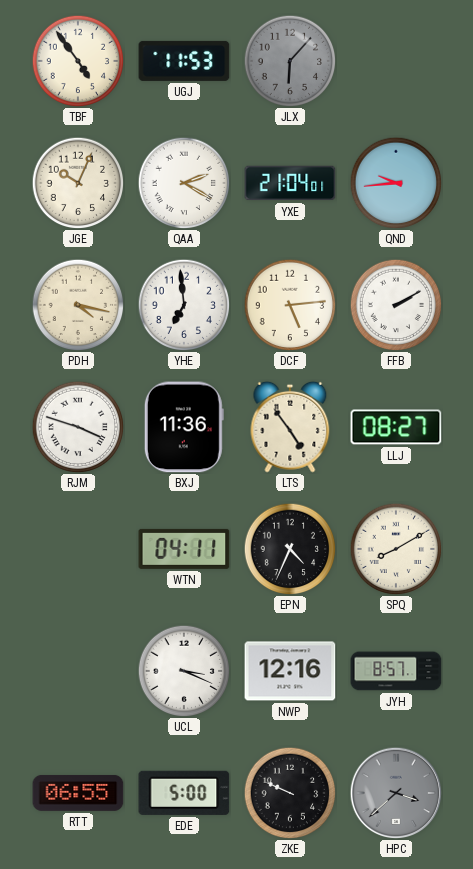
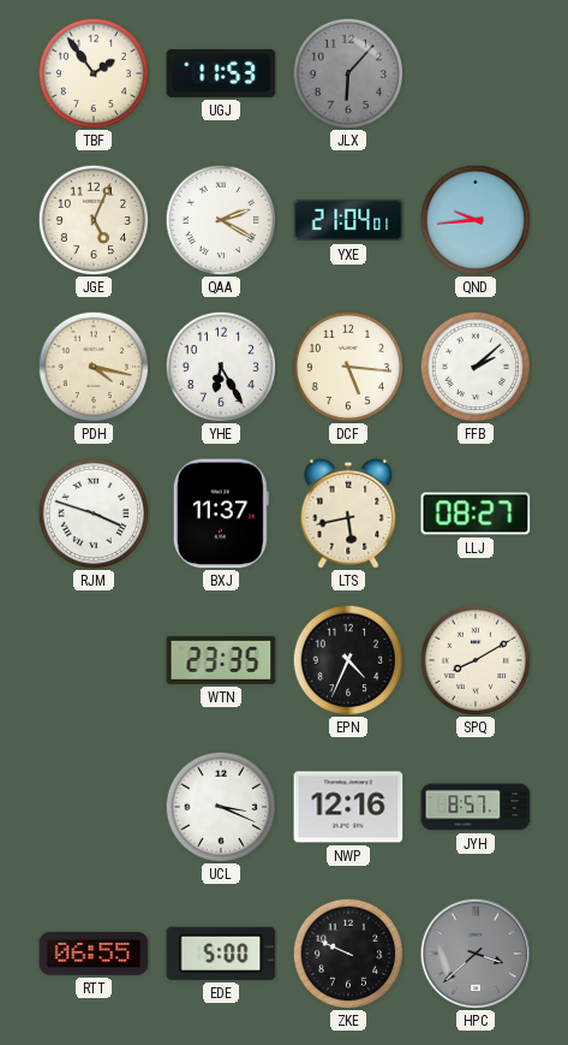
TBF: 4:54 -> 1:54 (94, 73)
JGE: 10:04 -> 5:04 (94, 220)
YHE: 6:59 -> 6:25 (221, 367)
DCF: 5:14 -> 5:16 (348, 367)
FFB: 2:10 -> 2:08 (476, 367)
BXJ: 11:36 -> 11:37 (221, 513)
LTS: 4:54 -> 5:43 (348, 513)
WTN: 04:11 -> 23:35 (221, 660)
